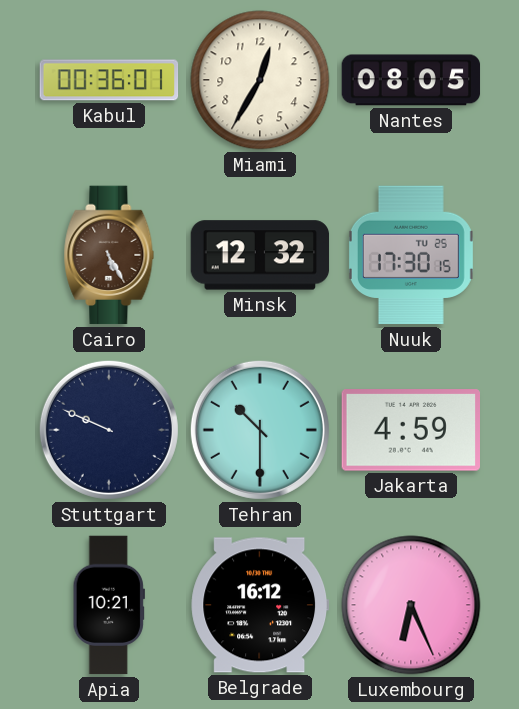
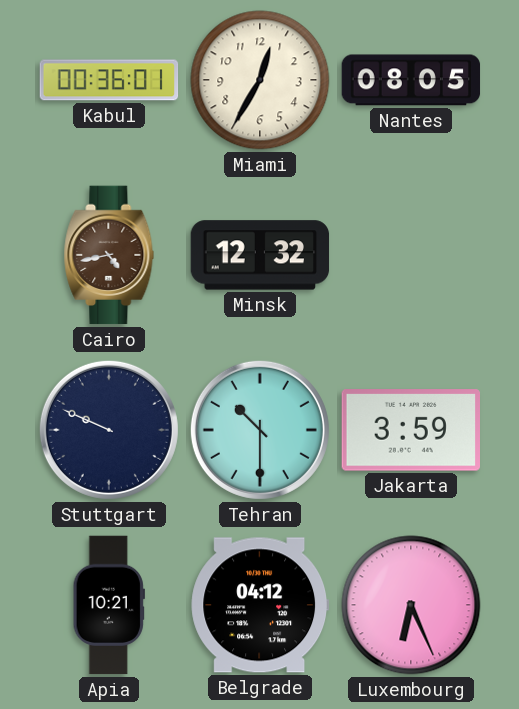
Cairo: 5:25 -> 4:43 (109, 255)
Nuuk: 17:30 -> none (411, 255)
Jakarta: 4:59 -> 3:59 (410, 430)
Belgrade: 16:12 -> 04:12 (260, 605)
